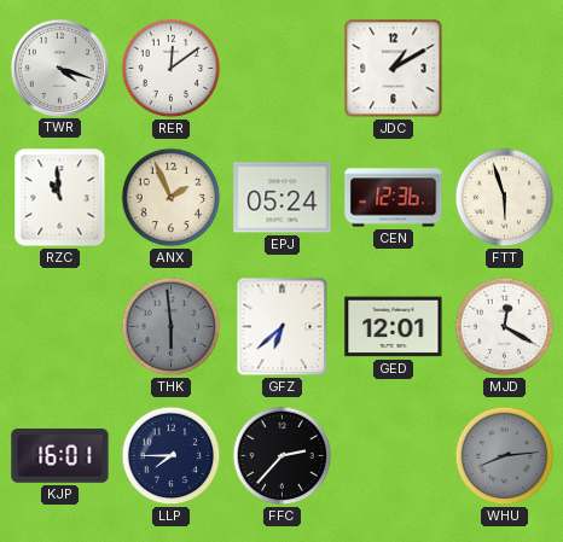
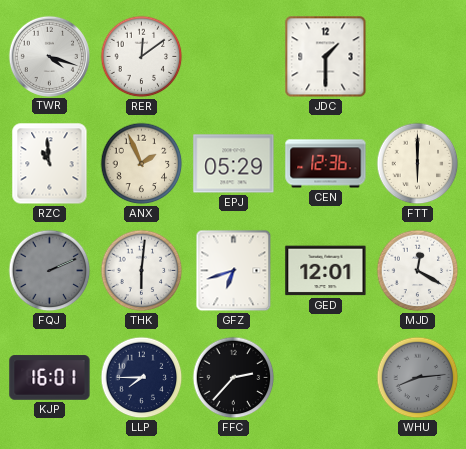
JDC: 1:10 -> 1:30 (326, 57)
EPJ: 05:24 -> 05:29 (234, 164)
FTT: 5:57 -> 6:00 (418, 164)
FQJ: none -> 2:11 (50, 271)
THK: 5:59 -> 6:01 (142, 271)
THK dial: grey -> white (142, 271)
GFZ: 6:38 -> 6:42 (234, 271)
